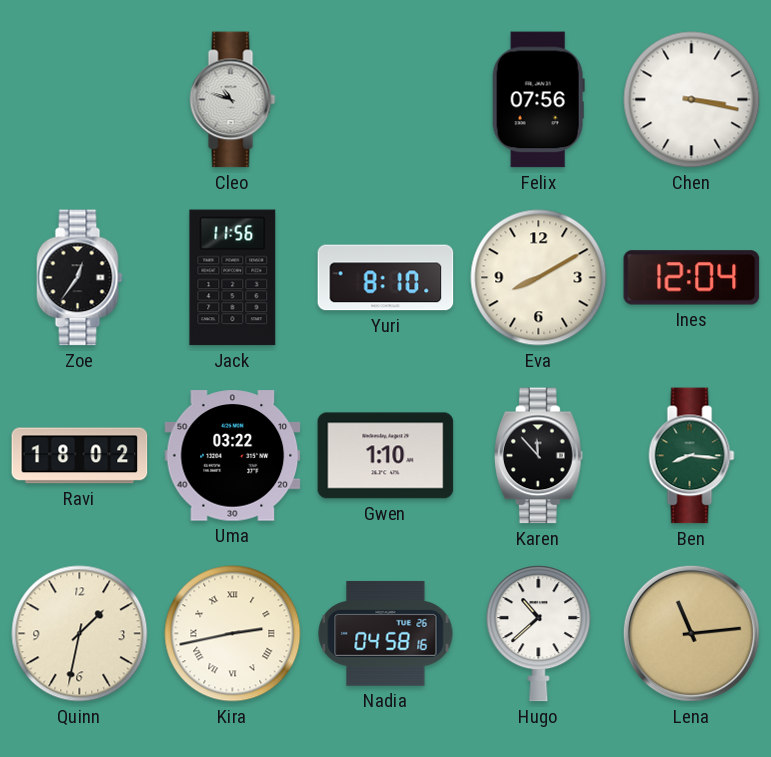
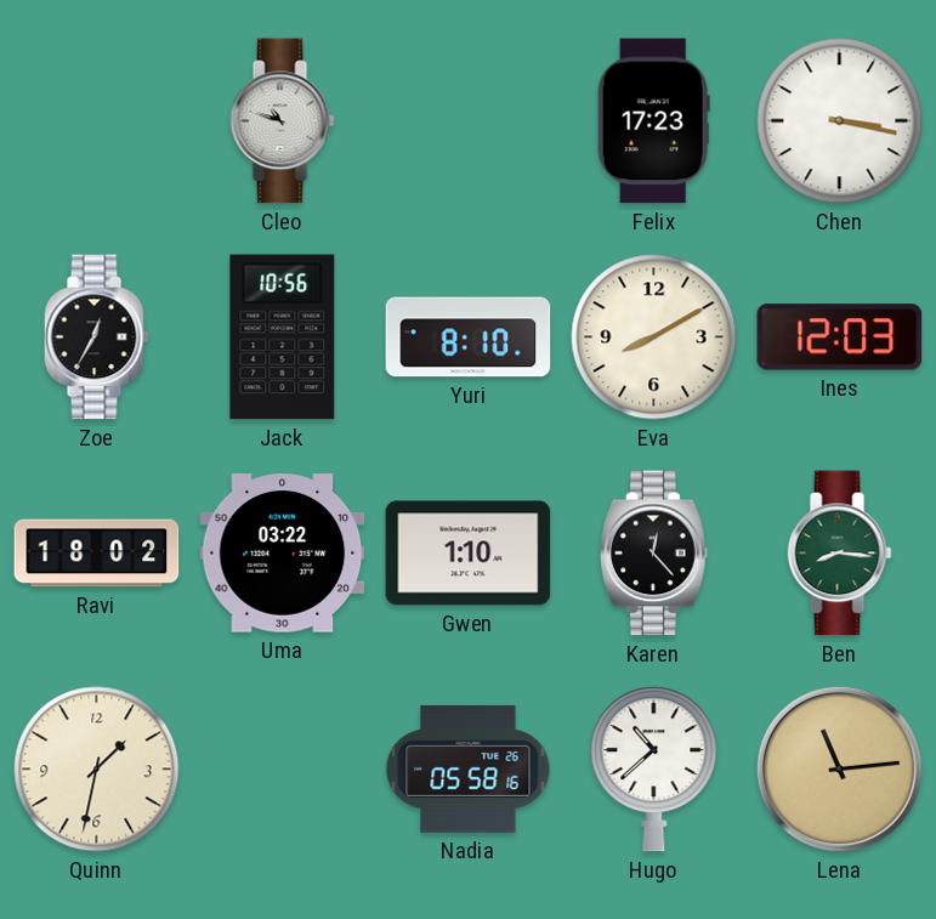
Felix: 07:56 -> 17:23 (653, 121)
Zoe: 12:36 -> 12:35 (97, 337)
Jack: 11:56 -> 10:56 (283, 337)
Ines: 12:04 -> 12:03 (840, 337)
Karen: 11:53 -> 12:23 (654, 554)
Kira: 2:43 -> none (233, 634)
Nadia: 04:58 -> 05:58 (469, 768)
